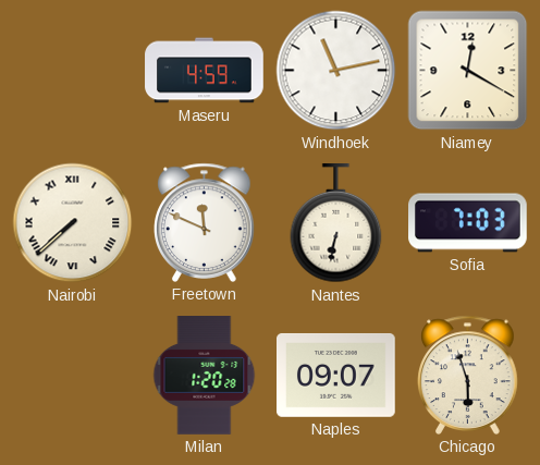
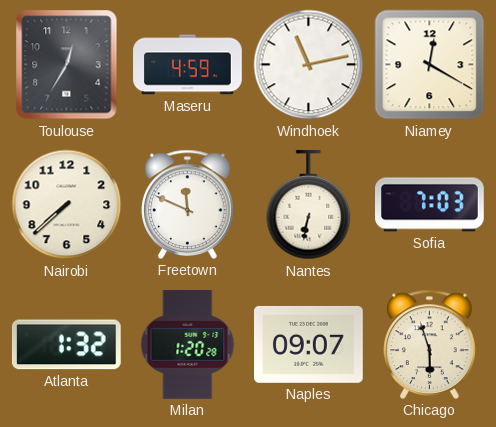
Toulouse: none -> 12:35 (67, 65)
Nairobi numerals: Roman -> Arabic (67, 205)
Atlanta: none -> 1:32 (66, 345)
